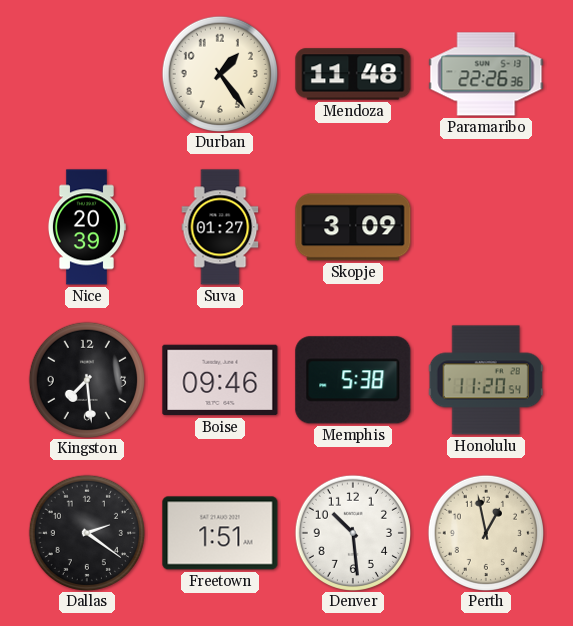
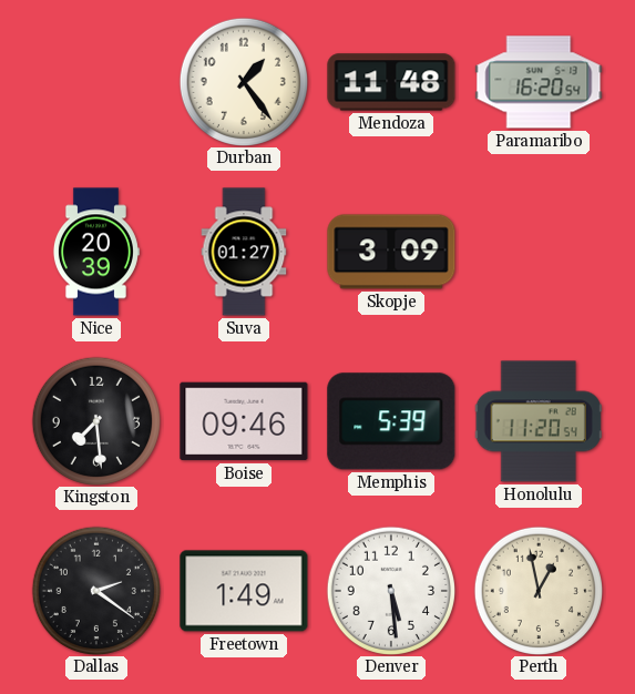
Paramaribo: 22:26 -> 16:20 (539, 82)
Memphis: 5:38 -> 5:39 (391, 421)
Freetown: 1:51 -> 1:49 (244, 591)
Denver: 10:29 -> 5:29 (390, 590)
